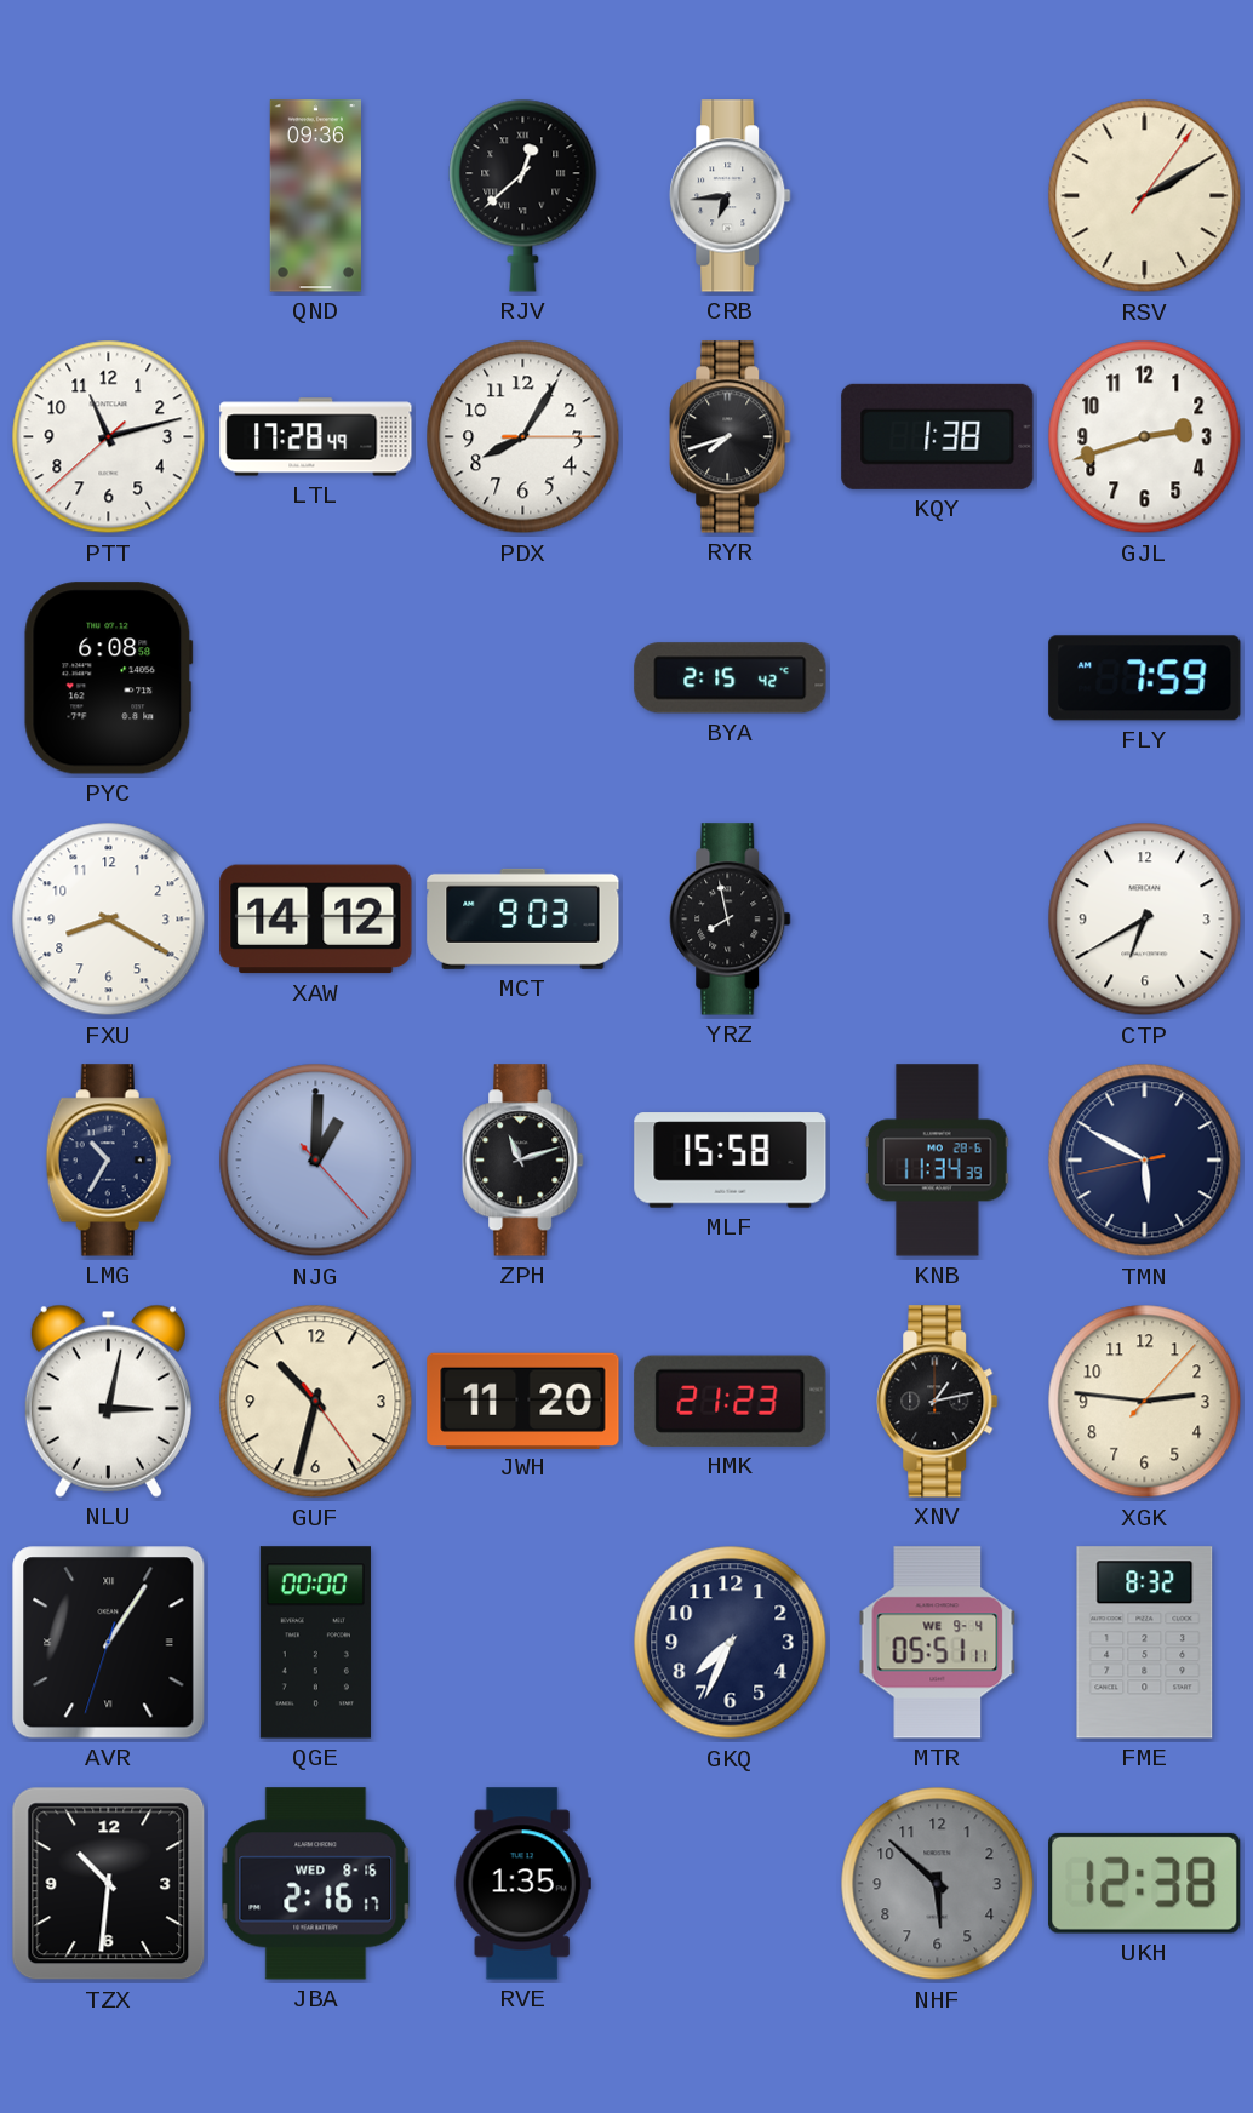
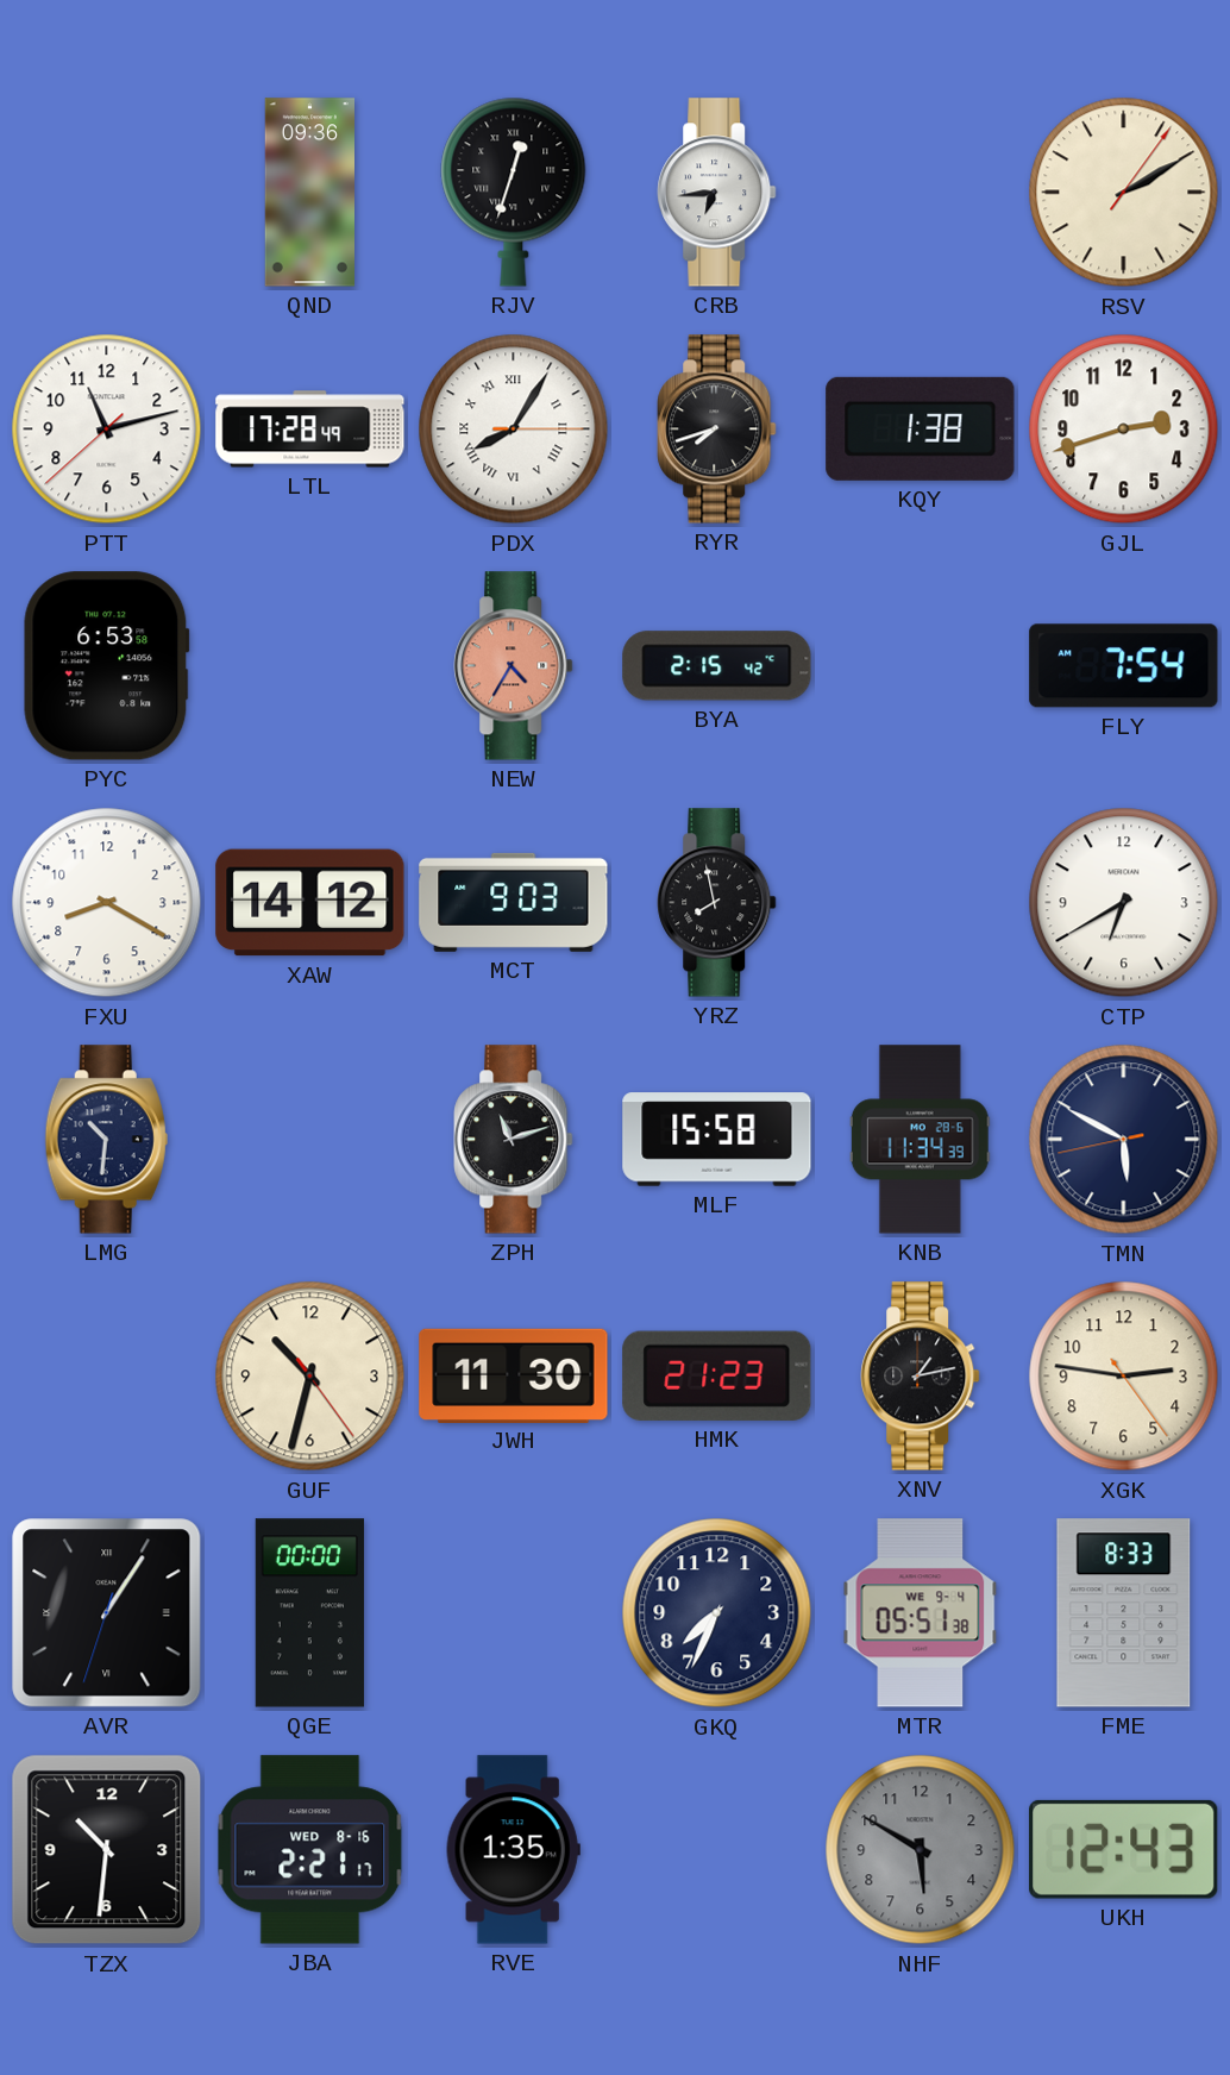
RJV: 12:38 -> 12:33 (514, 192)
PDX numerals: Arabic -> Roman (514, 430)
PYC: 6:08 -> 6:53 (107, 666)
NEW: none -> 4:35 (514, 666)
FLY: 7:59 -> 7:54 (1124, 666)
LMG: 10:35 -> 10:31 (106, 1140)
NJG: 1:00 -> none (316, 1161)
NLU: 3:02 -> none (108, 1401)
JWH: 11:20 -> 11:30 (514, 1375)
XGK: 2:46:07 -> 2:46:24 (1124, 1377)
MTR: 05:51:11 -> 05:51:38 (921, 1613)
FME: 8:32 -> 8:33 (1124, 1613)
JBA: 2:16 -> 2:21 (310, 1850)
NHF: 5:52 -> 5:50 (921, 1850)
UKH: 12:38 -> 12:43 (1124, 1849)
